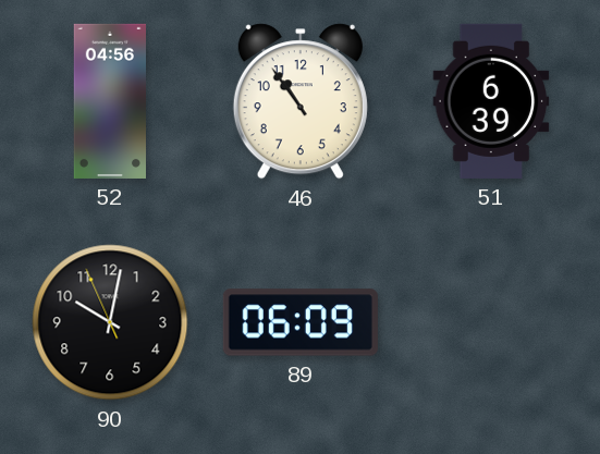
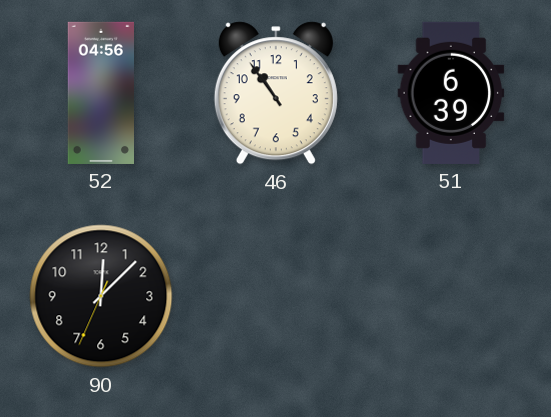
90: 10:01 -> 12:07 (101, 296)
89: 06:09 -> none (301, 322)
